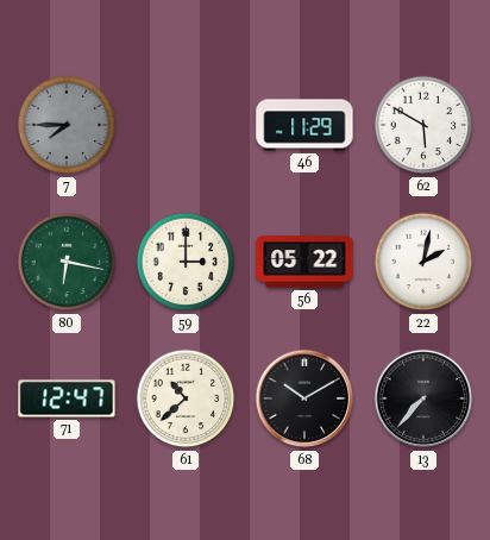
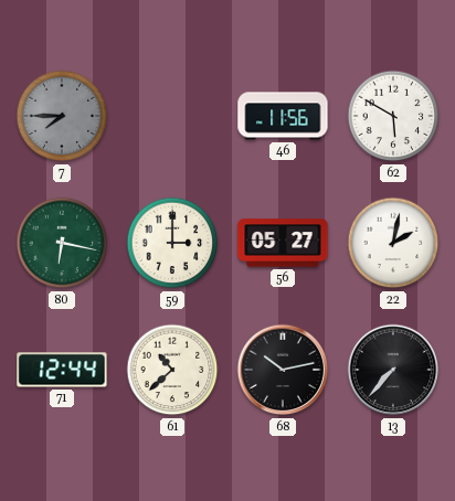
46: 11:29 -> 11:56 (283, 116)
56: 05:22 -> 05:27 (283, 243)
71: 12:47 -> 12:44 (62, 370)
68: 10:10 -> 10:13 (283, 370)
